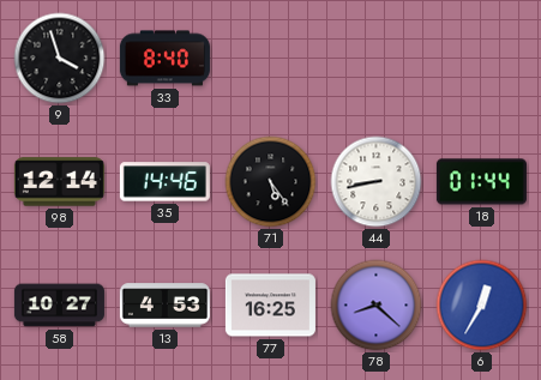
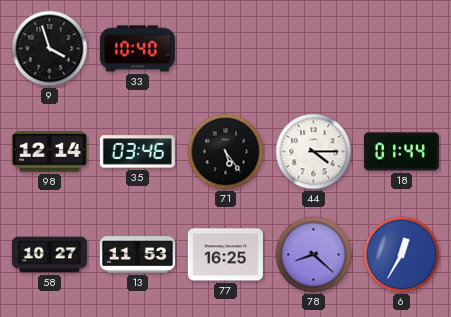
33: 8:40 -> 10:40 (137, 49)
35: 14:46 -> 03:46 (137, 152)
44: 8:43 -> 4:15 (314, 152)
13: 4:53 -> 11:53 (137, 255)
